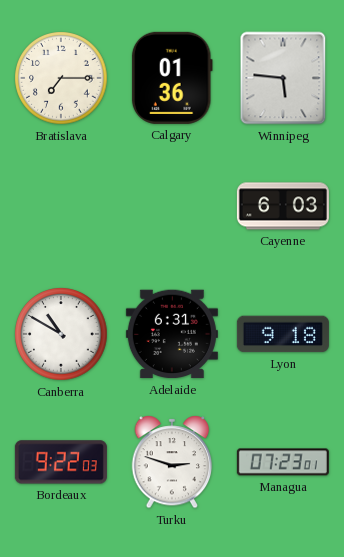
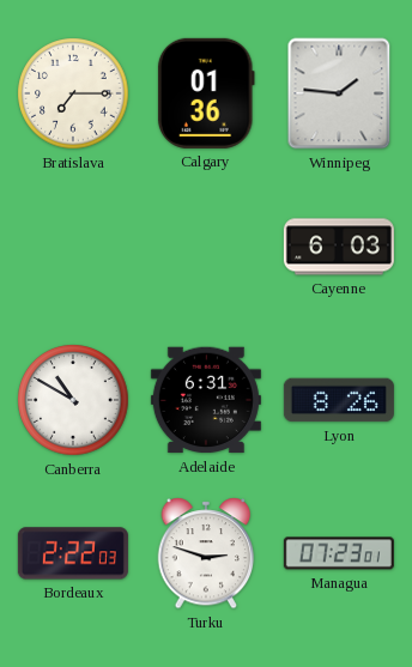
Winnipeg: 5:46 -> 1:46 (339, 93)
Lyon: 9:18 -> 8:26 (339, 400)
Bordeaux: 9:22 -> 2:22 (73, 553)
